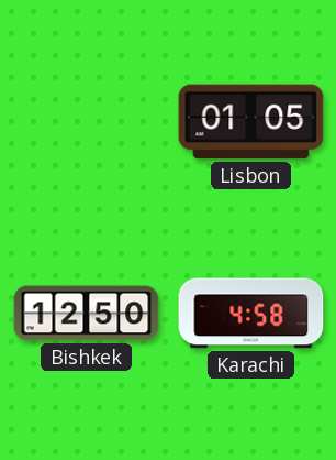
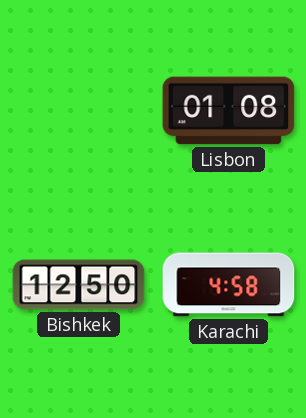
Lisbon: 01:05 -> 01:08 (229, 111)
